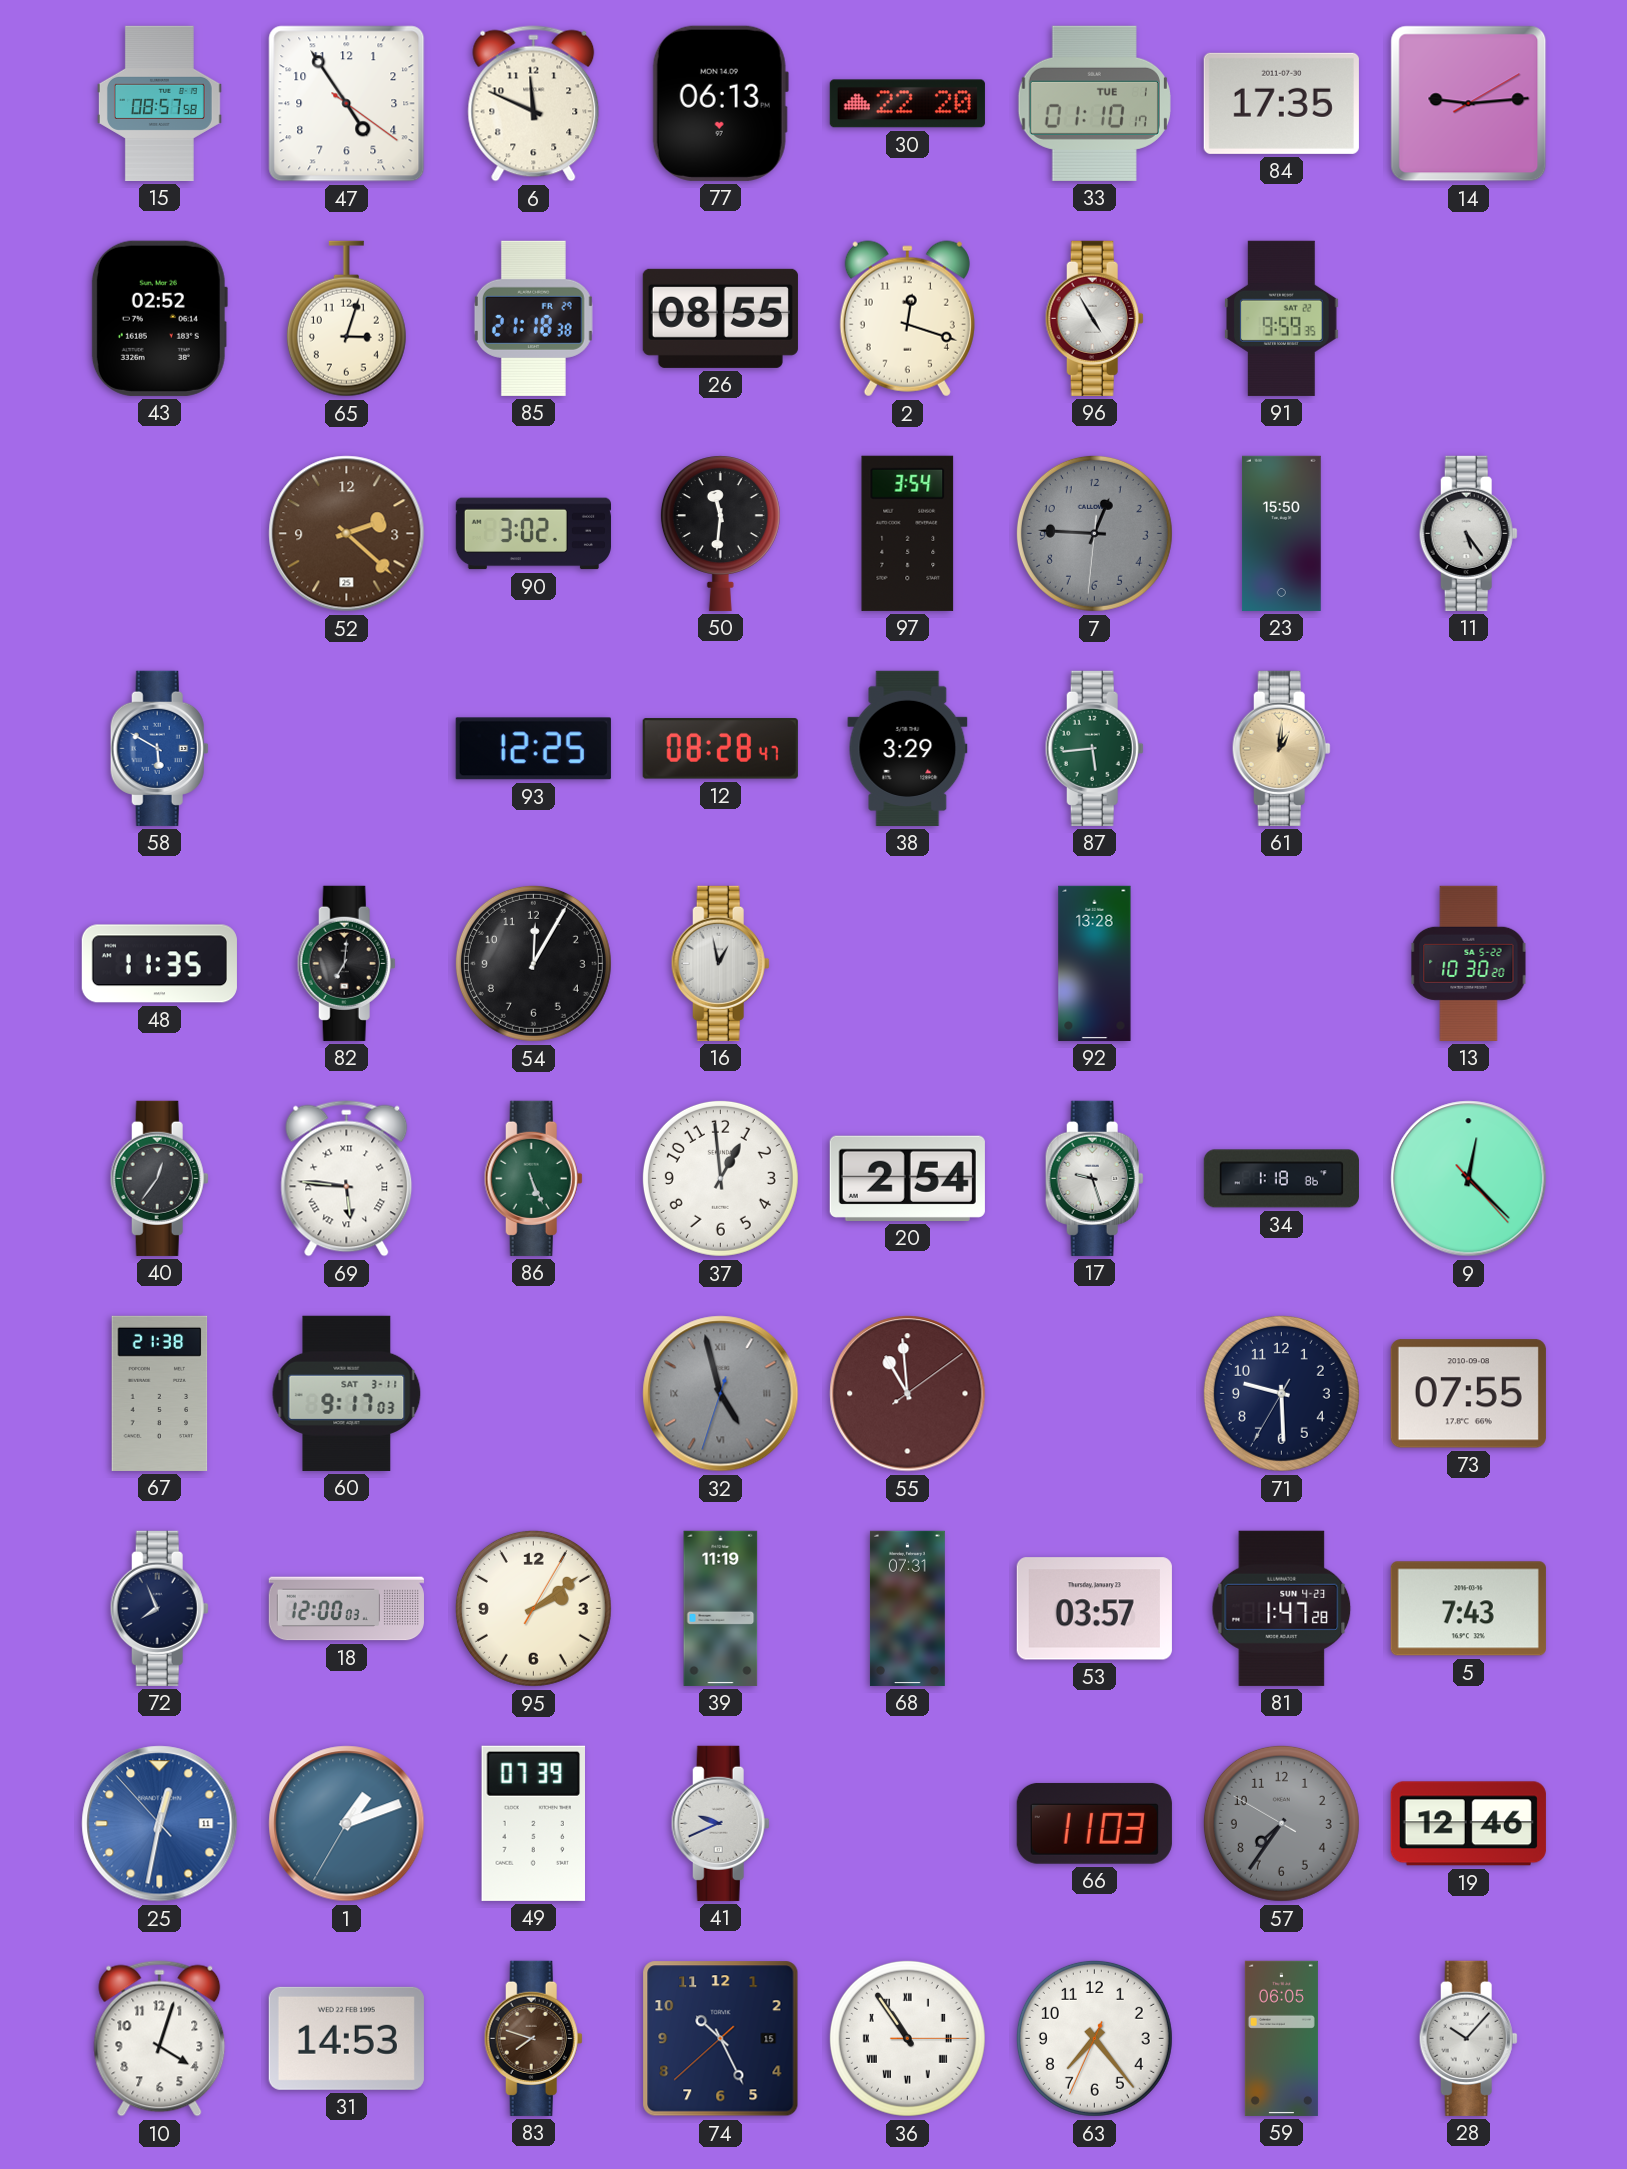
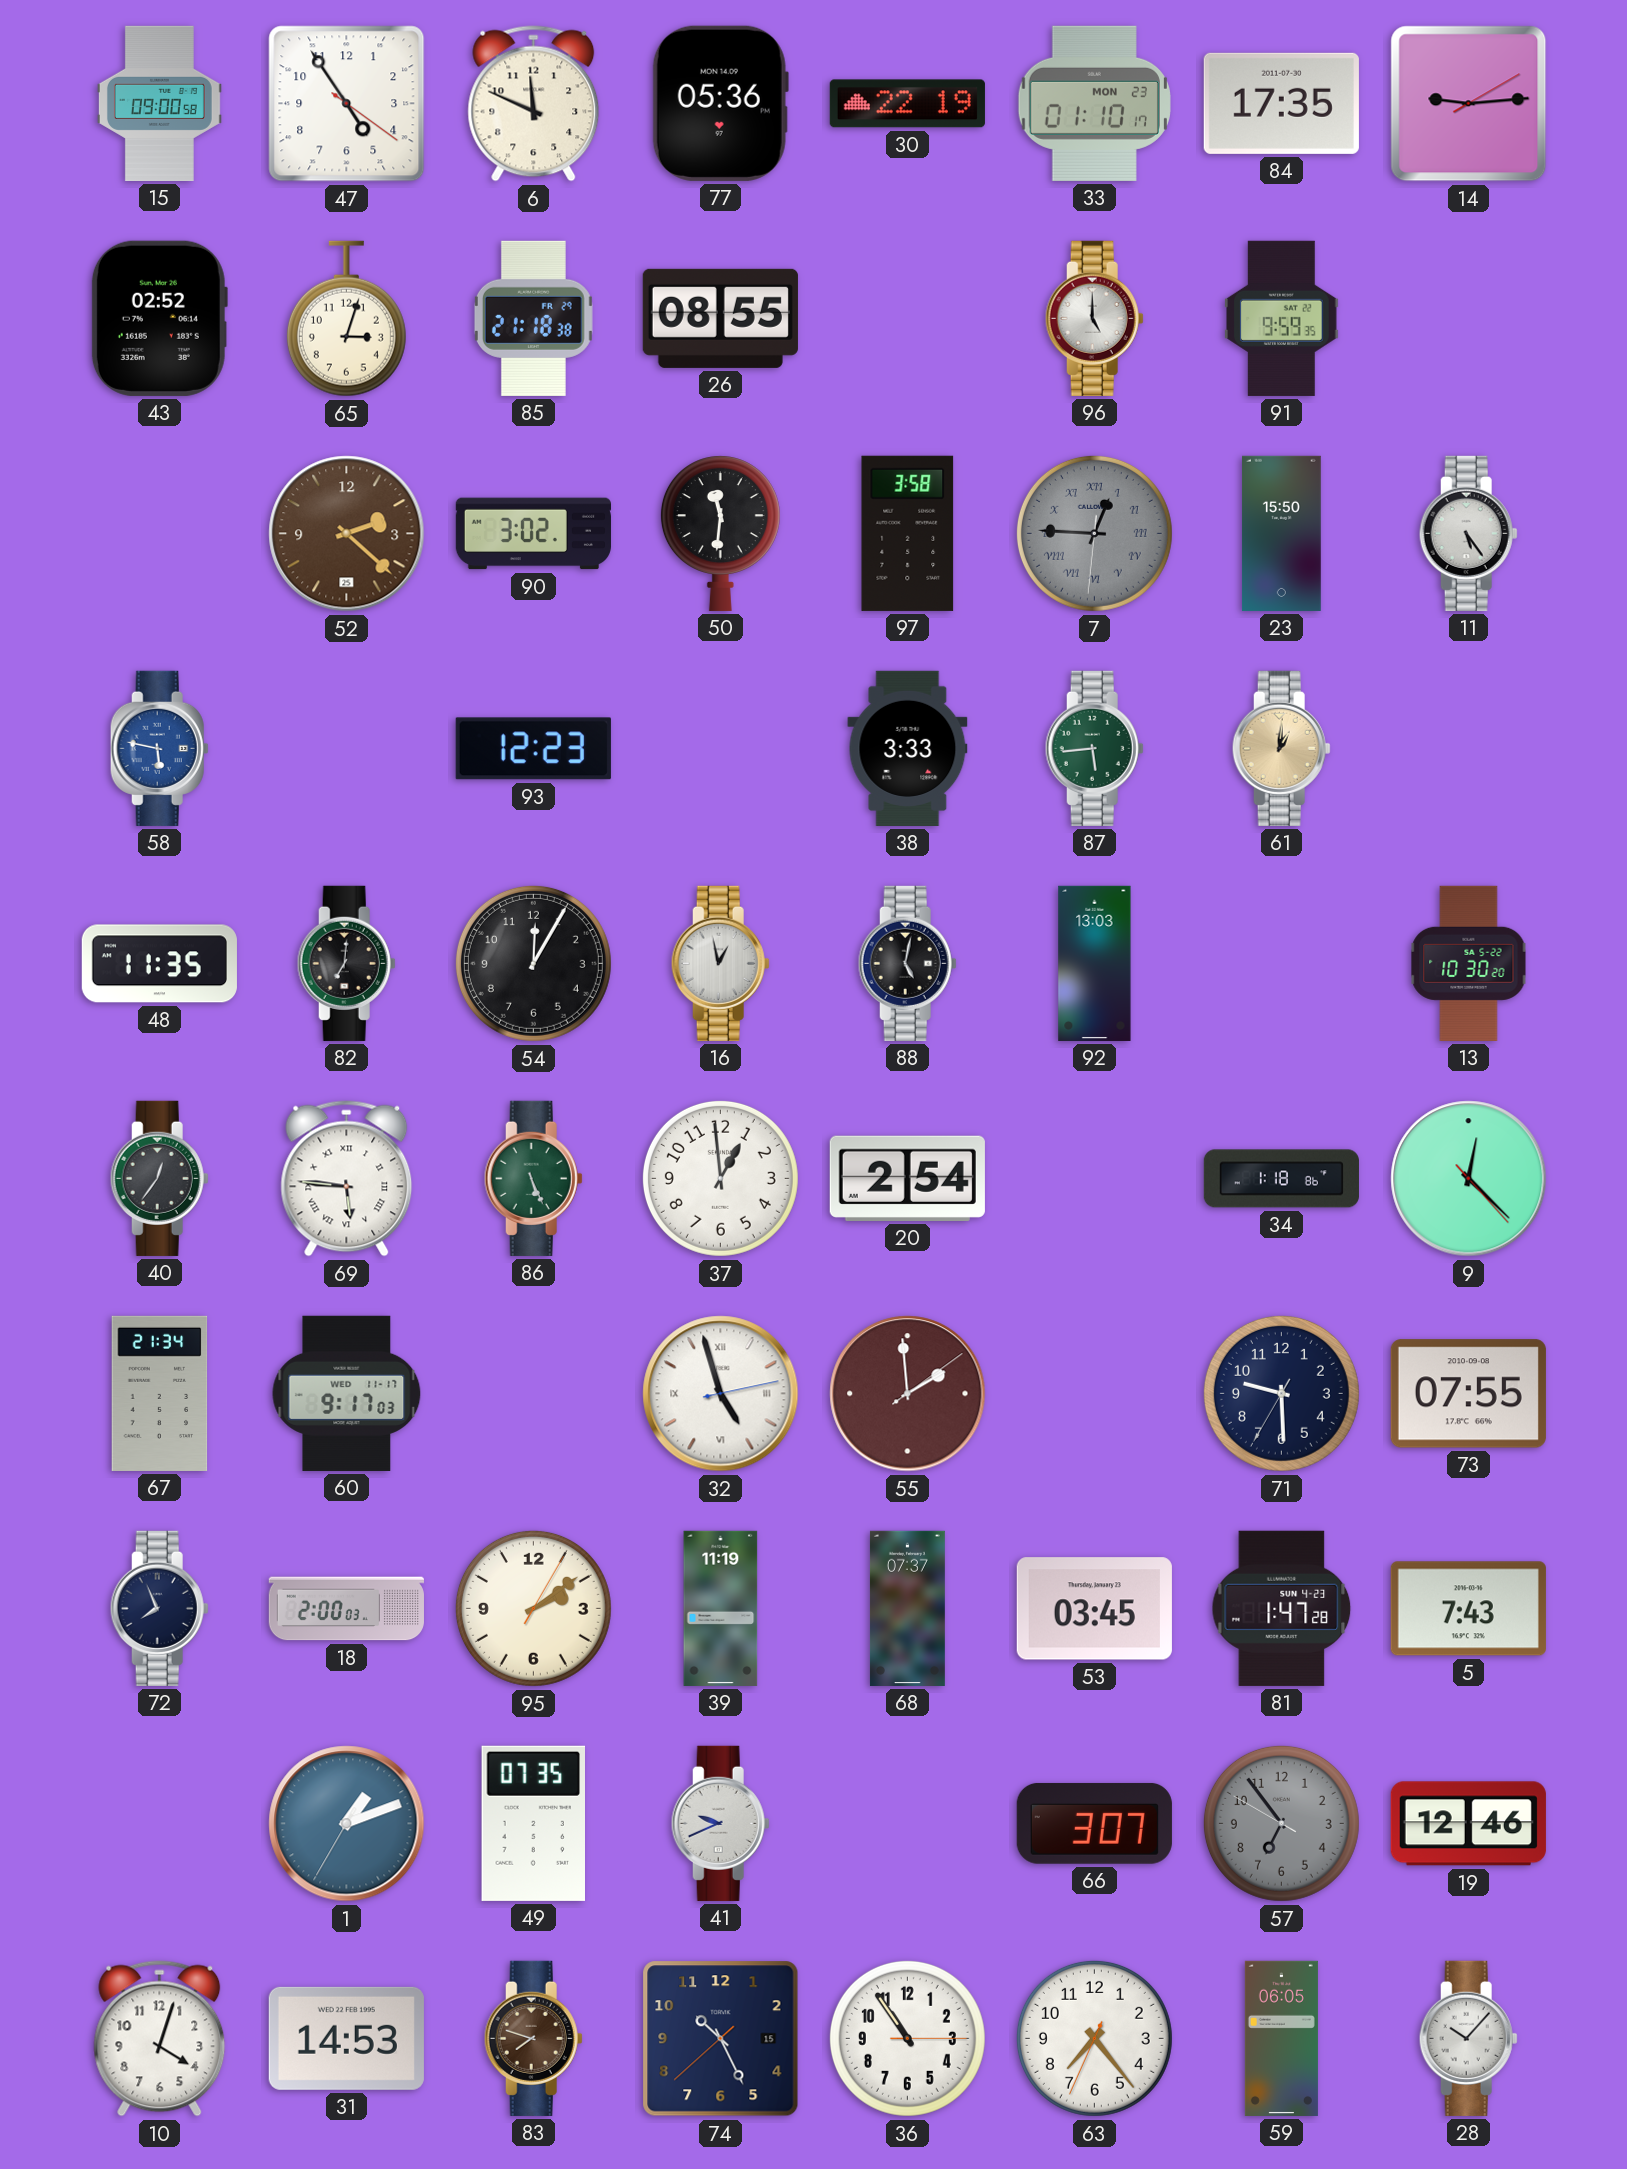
15: 08:57 -> 09:00 (159, 103)
77: 06:13 -> 05:36 (720, 103)
30: 22:20 -> 22:19 (907, 104)
33 date: TUE 1 -> MON 23 (1094, 103)
2: 12:18 -> none (907, 319)
96: 4:55 -> 5:00 (1094, 318)
97: 3:54 -> 3:58 (908, 533)
7 numerals: Arabic -> Roman (1094, 533)
58: 5:50 -> 5:47 (159, 748)
93: 12:25 -> 12:23 (533, 749)
12: 08:28 -> none (720, 749)
38: 3:29 -> 3:33 (908, 748)
88: none -> 5:02 (907, 963)
92: 13:28 -> 13:03 (1095, 963)
17: 9:27 -> none (1094, 1178)
67: 21:38 -> 21:34 (160, 1393)
60 date: SAT 3-11 -> WED 11-17 (347, 1393)
32: 4:57:33 -> 4:57:13 (721, 1394)
32 dial: grey -> white (721, 1394)
55: 10:59 -> 1:59 (908, 1394)
18: 12:00 -> 2:00 (346, 1609)
68: 07:31 -> 07:37 (907, 1608)
53: 03:57 -> 03:45 (1094, 1609)
25: 12:31 -> none (160, 1824)
49: 07:39 -> 07:35 (533, 1823)
66: 11:03 -> 3:07 (1094, 1823)
57: 7:35 -> 6:53 (1281, 1823)
36 numerals: Roman -> Arabic (907, 2038)
